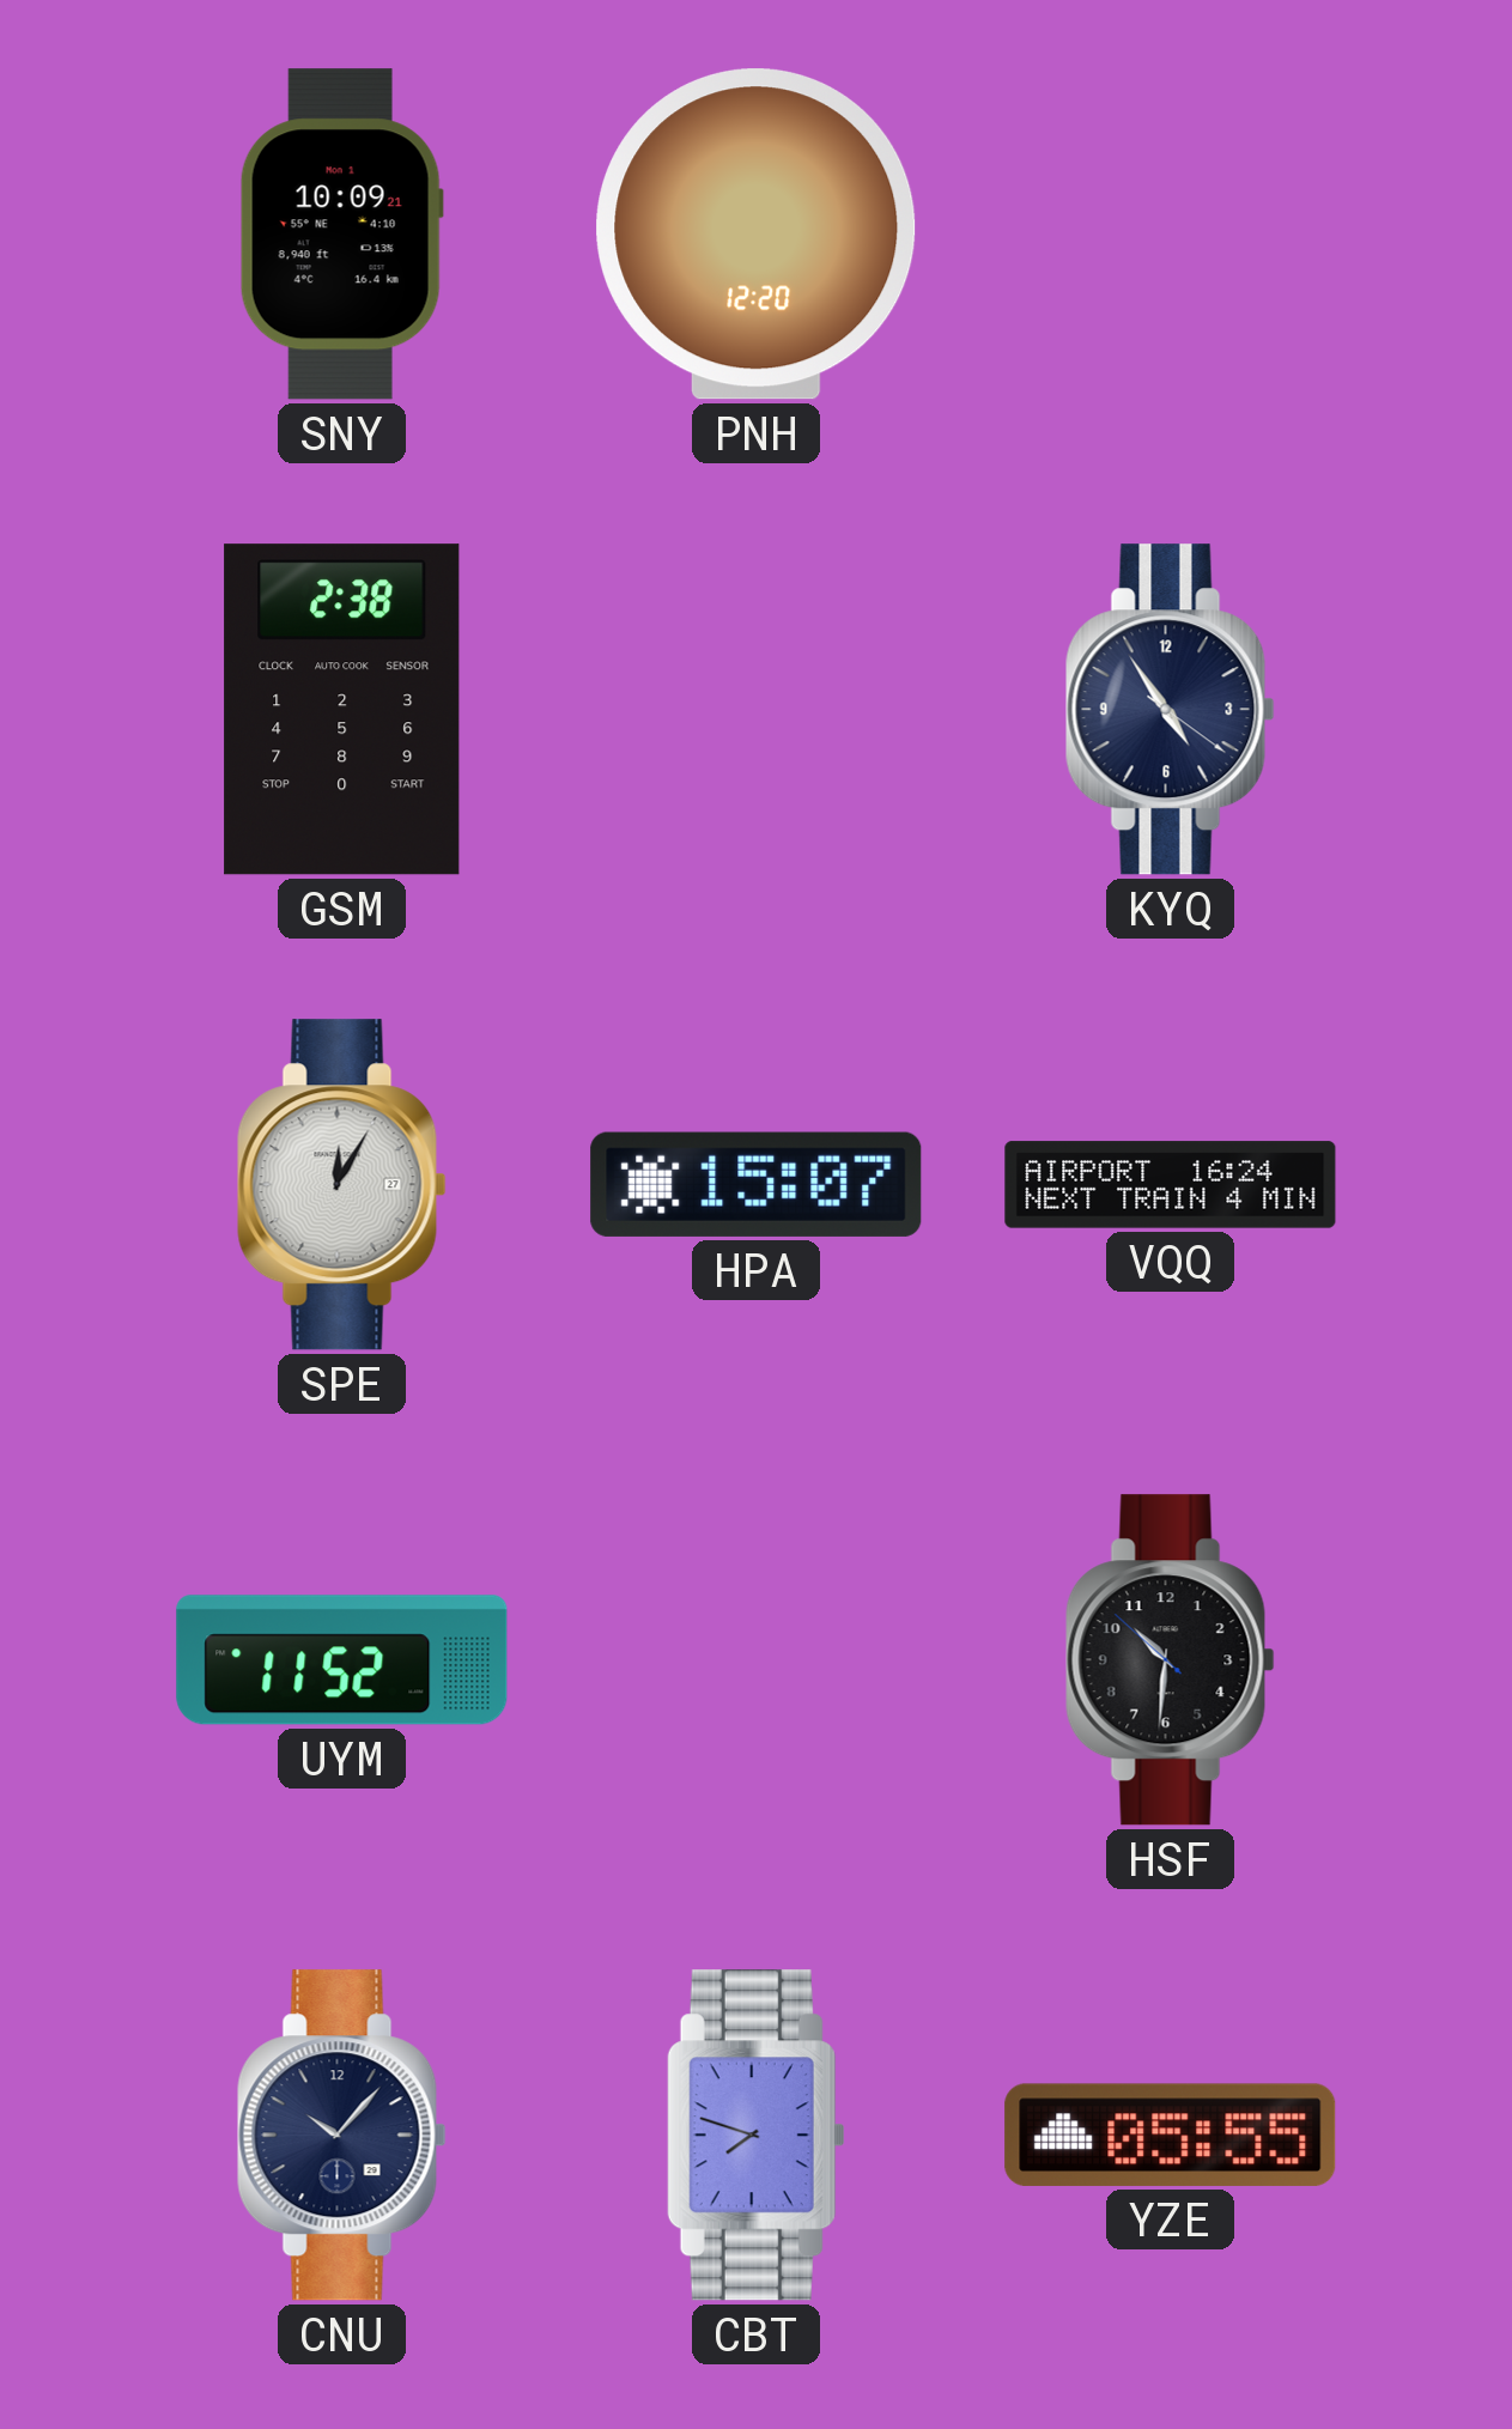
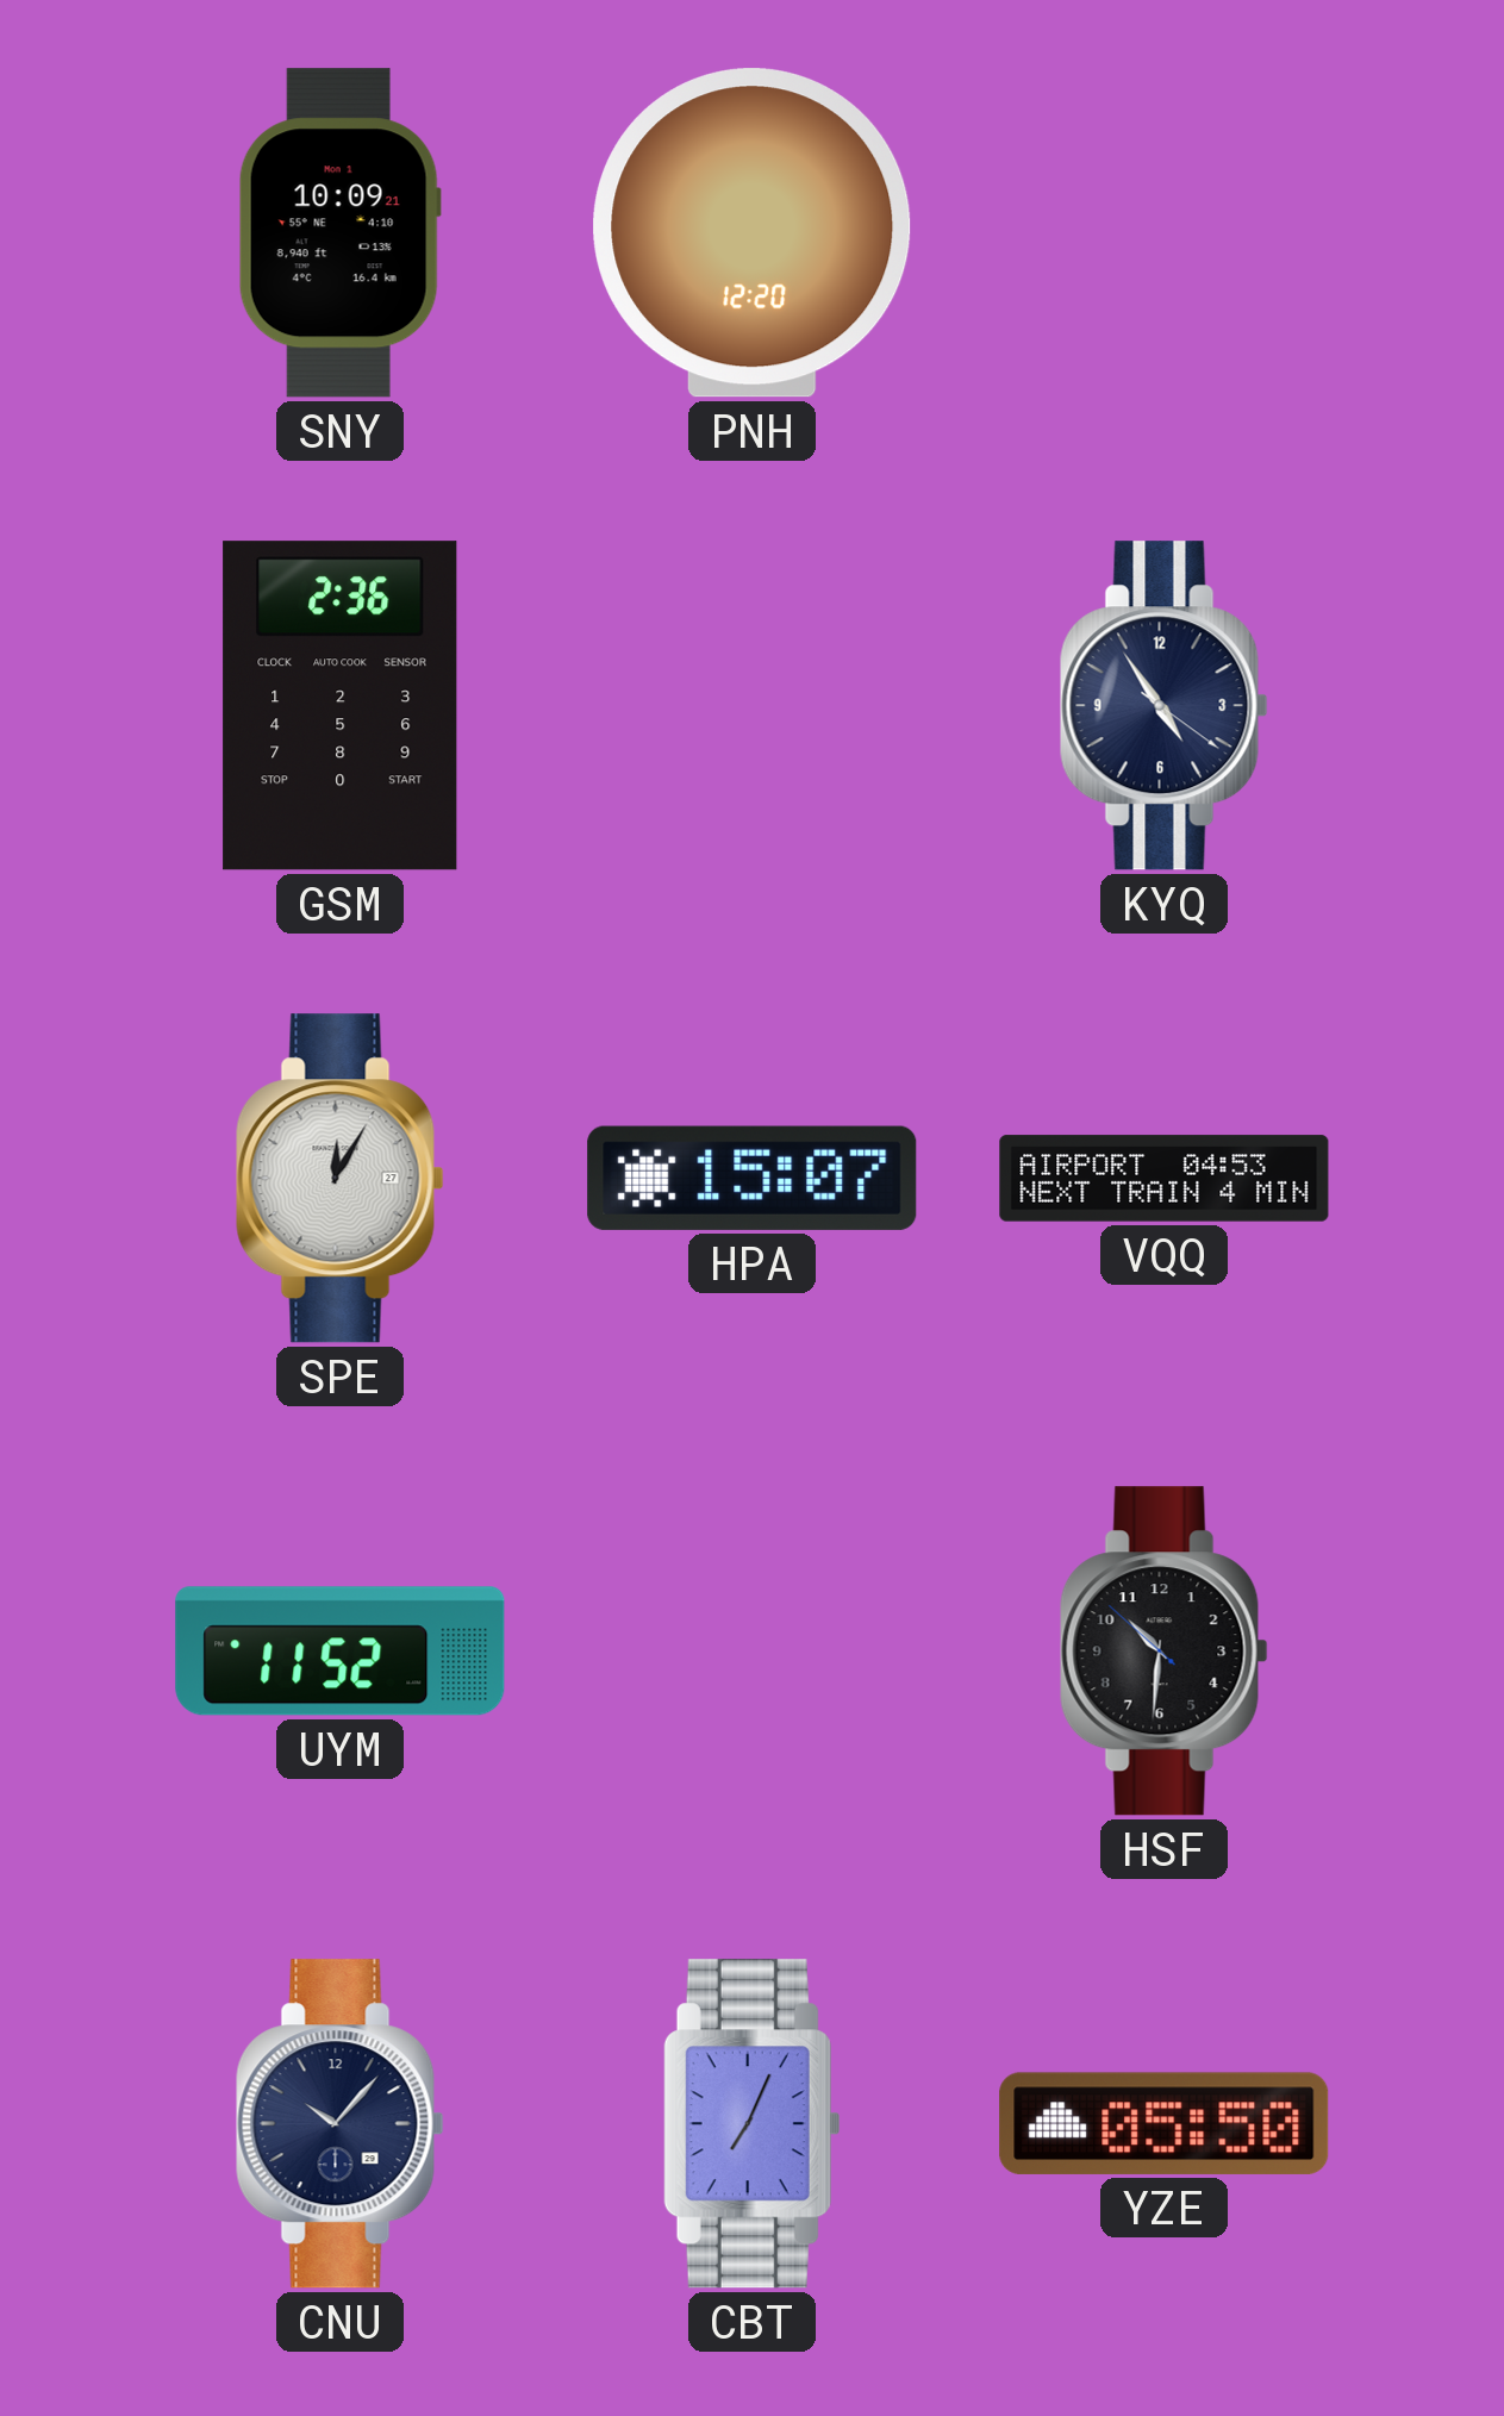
GSM: 2:38 -> 2:36 (341, 706)
VQQ: 16:24 -> 04:53 (1165, 1179)
CBT: 7:48 -> 7:04 (751, 2124)
YZE: 05:55 -> 05:50 (1165, 2123)
